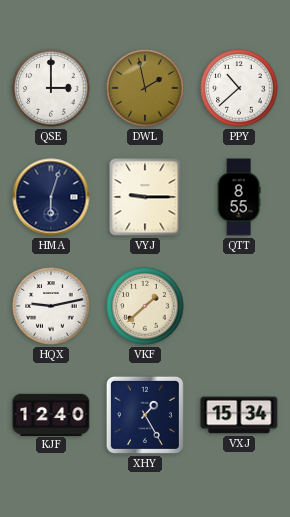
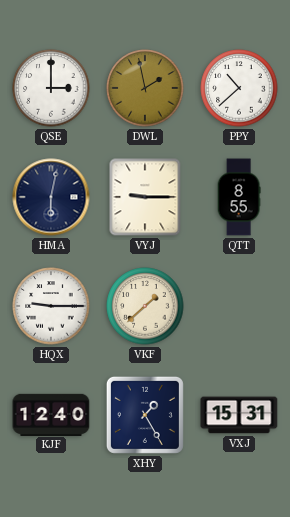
HMA: 6:03 -> 6:02 (51, 197)
HQX: 9:13 -> 9:15 (51, 306)
VXJ: 15:34 -> 15:31 (239, 415)
